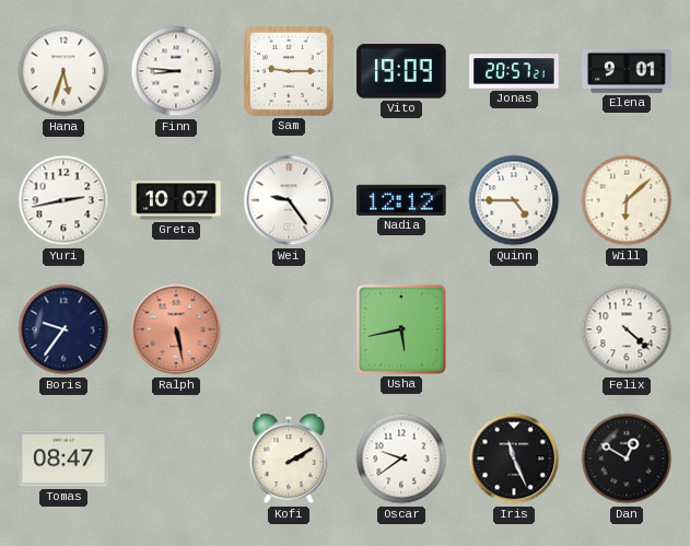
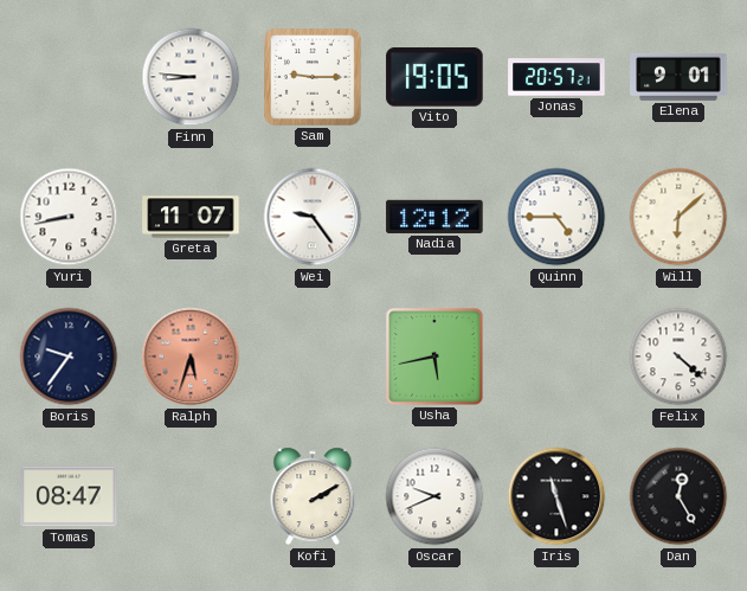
Hana: 5:33 -> none (63, 71)
Vito: 19:09 -> 19:05 (434, 77)
Yuri: 2:43 -> 8:43 (69, 217)
Greta: 10:07 -> 11:07 (191, 217)
Ralph: 5:28 -> 5:33 (191, 356)
Oscar: 9:39 -> 9:41 (434, 496)
Iris: 11:26 -> 11:27 (556, 496)
Dan: 12:50 -> 12:25 (678, 496)
